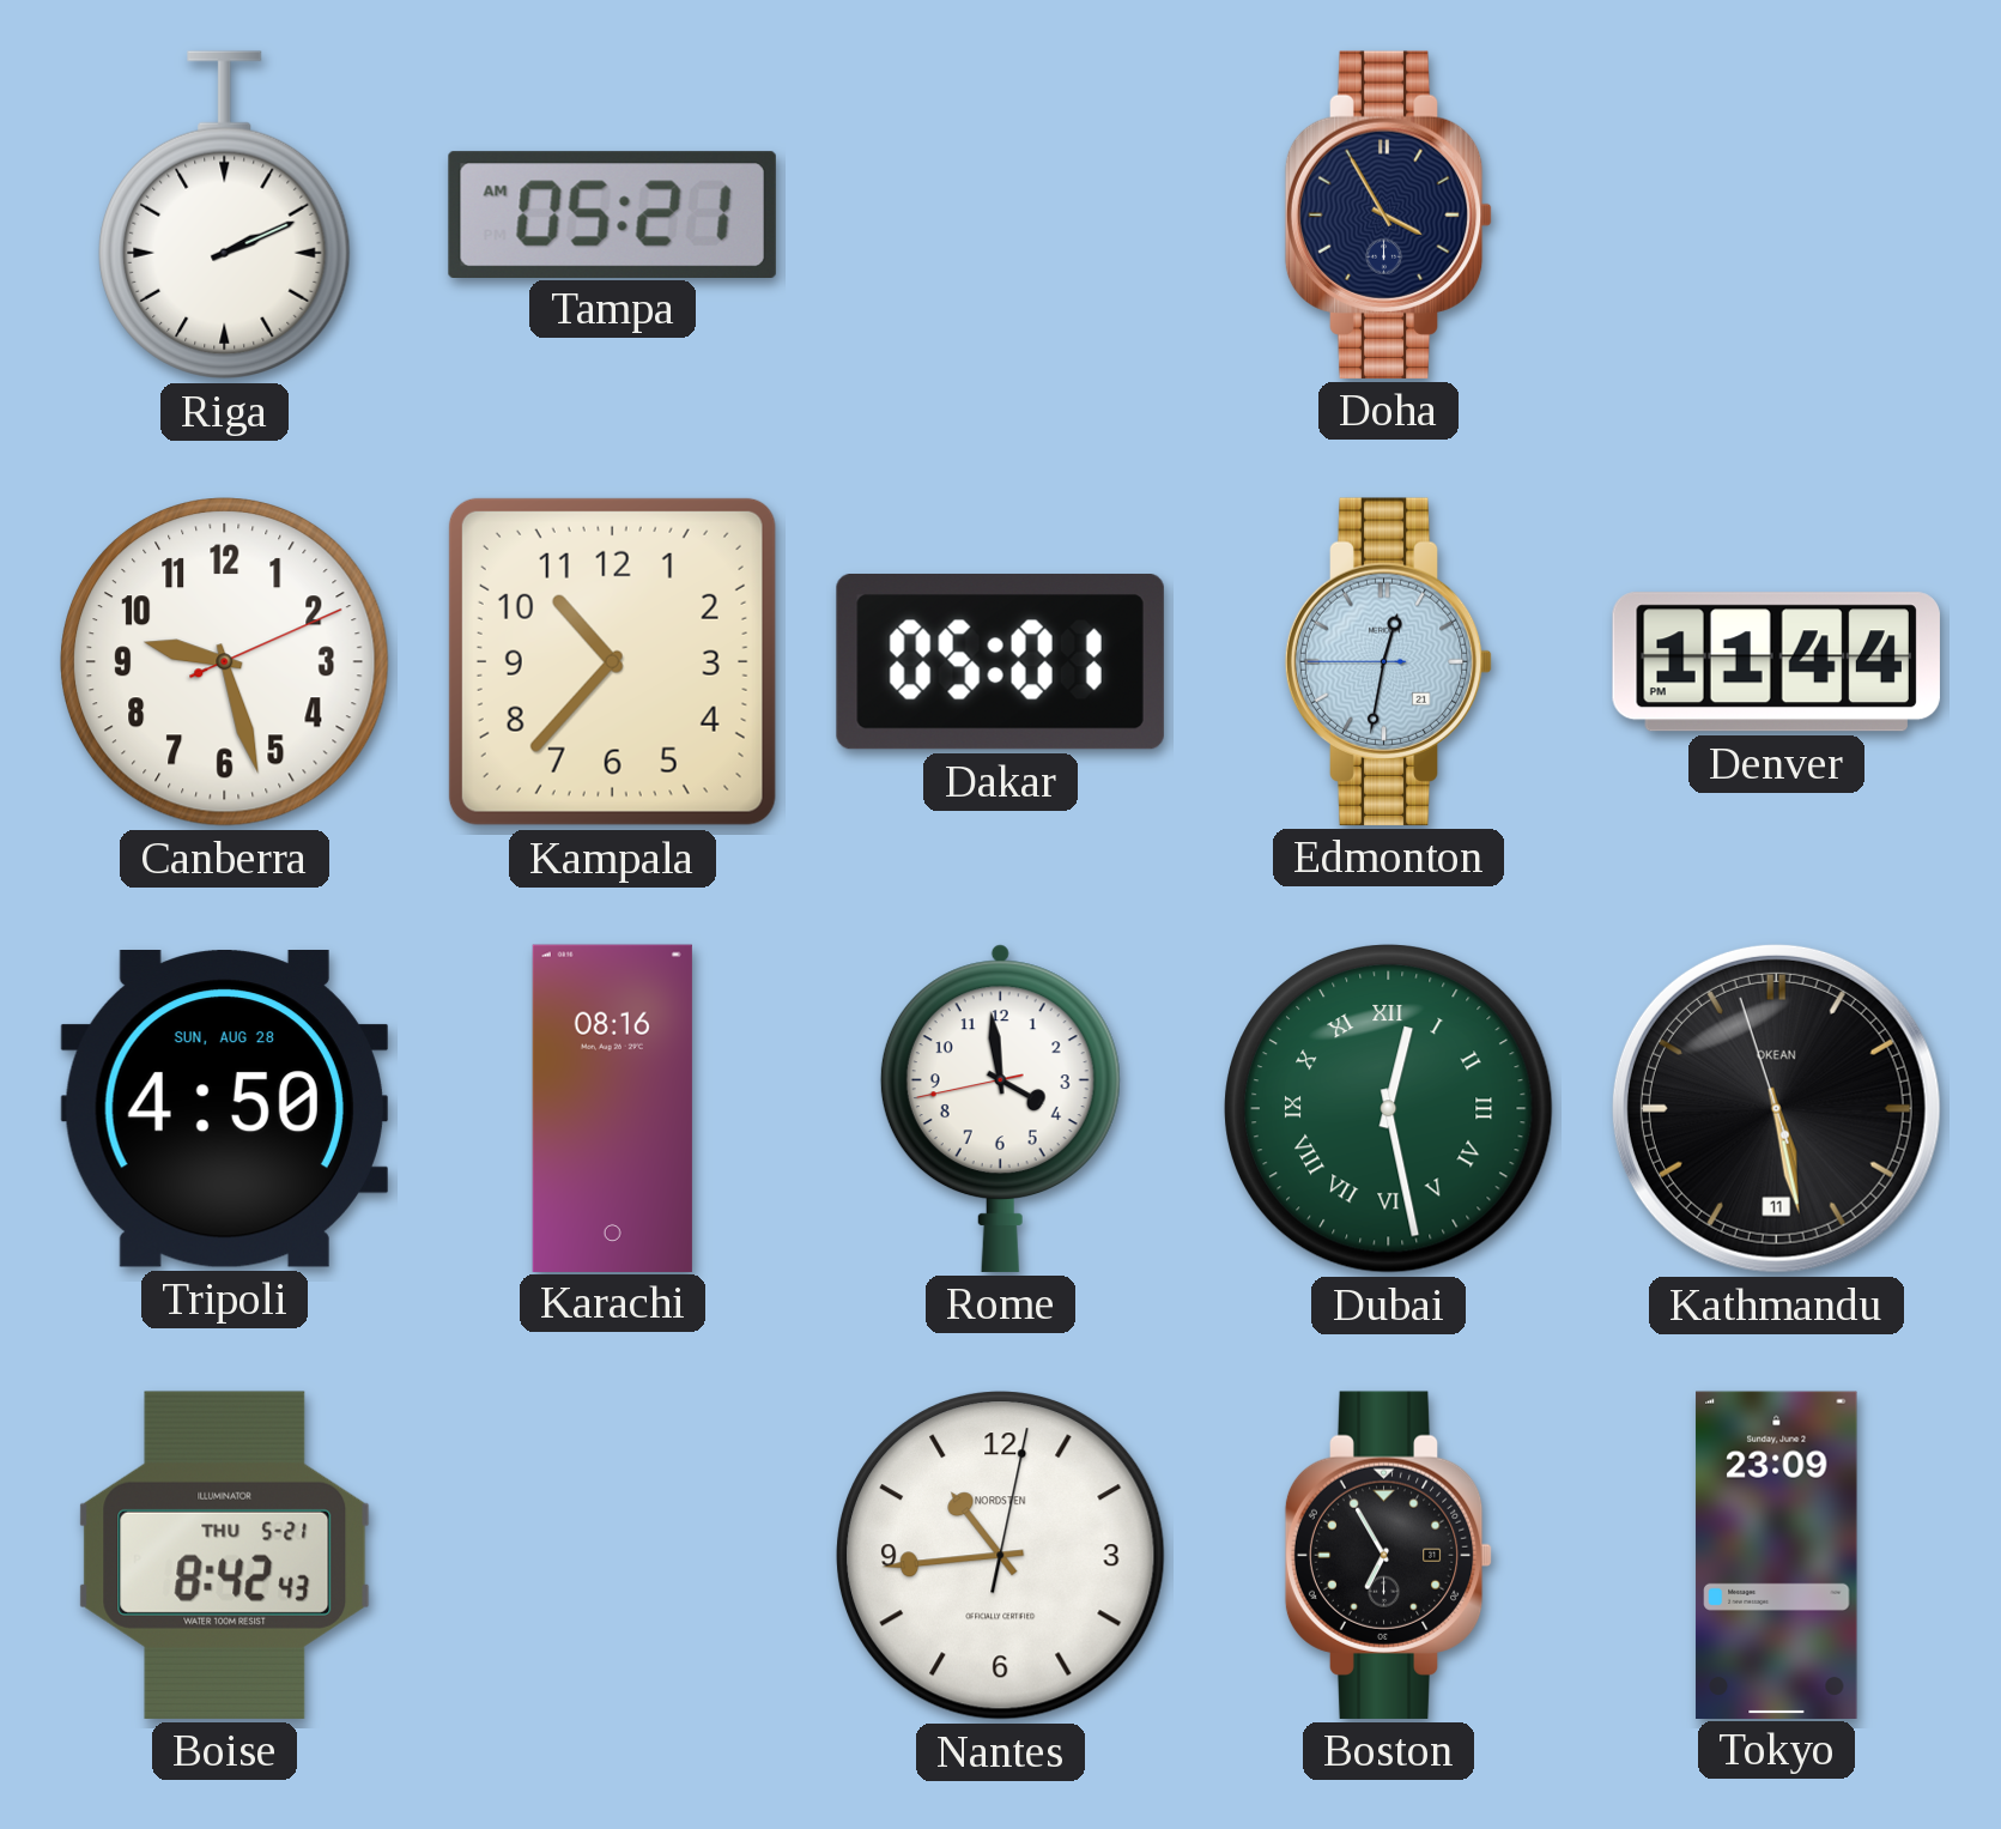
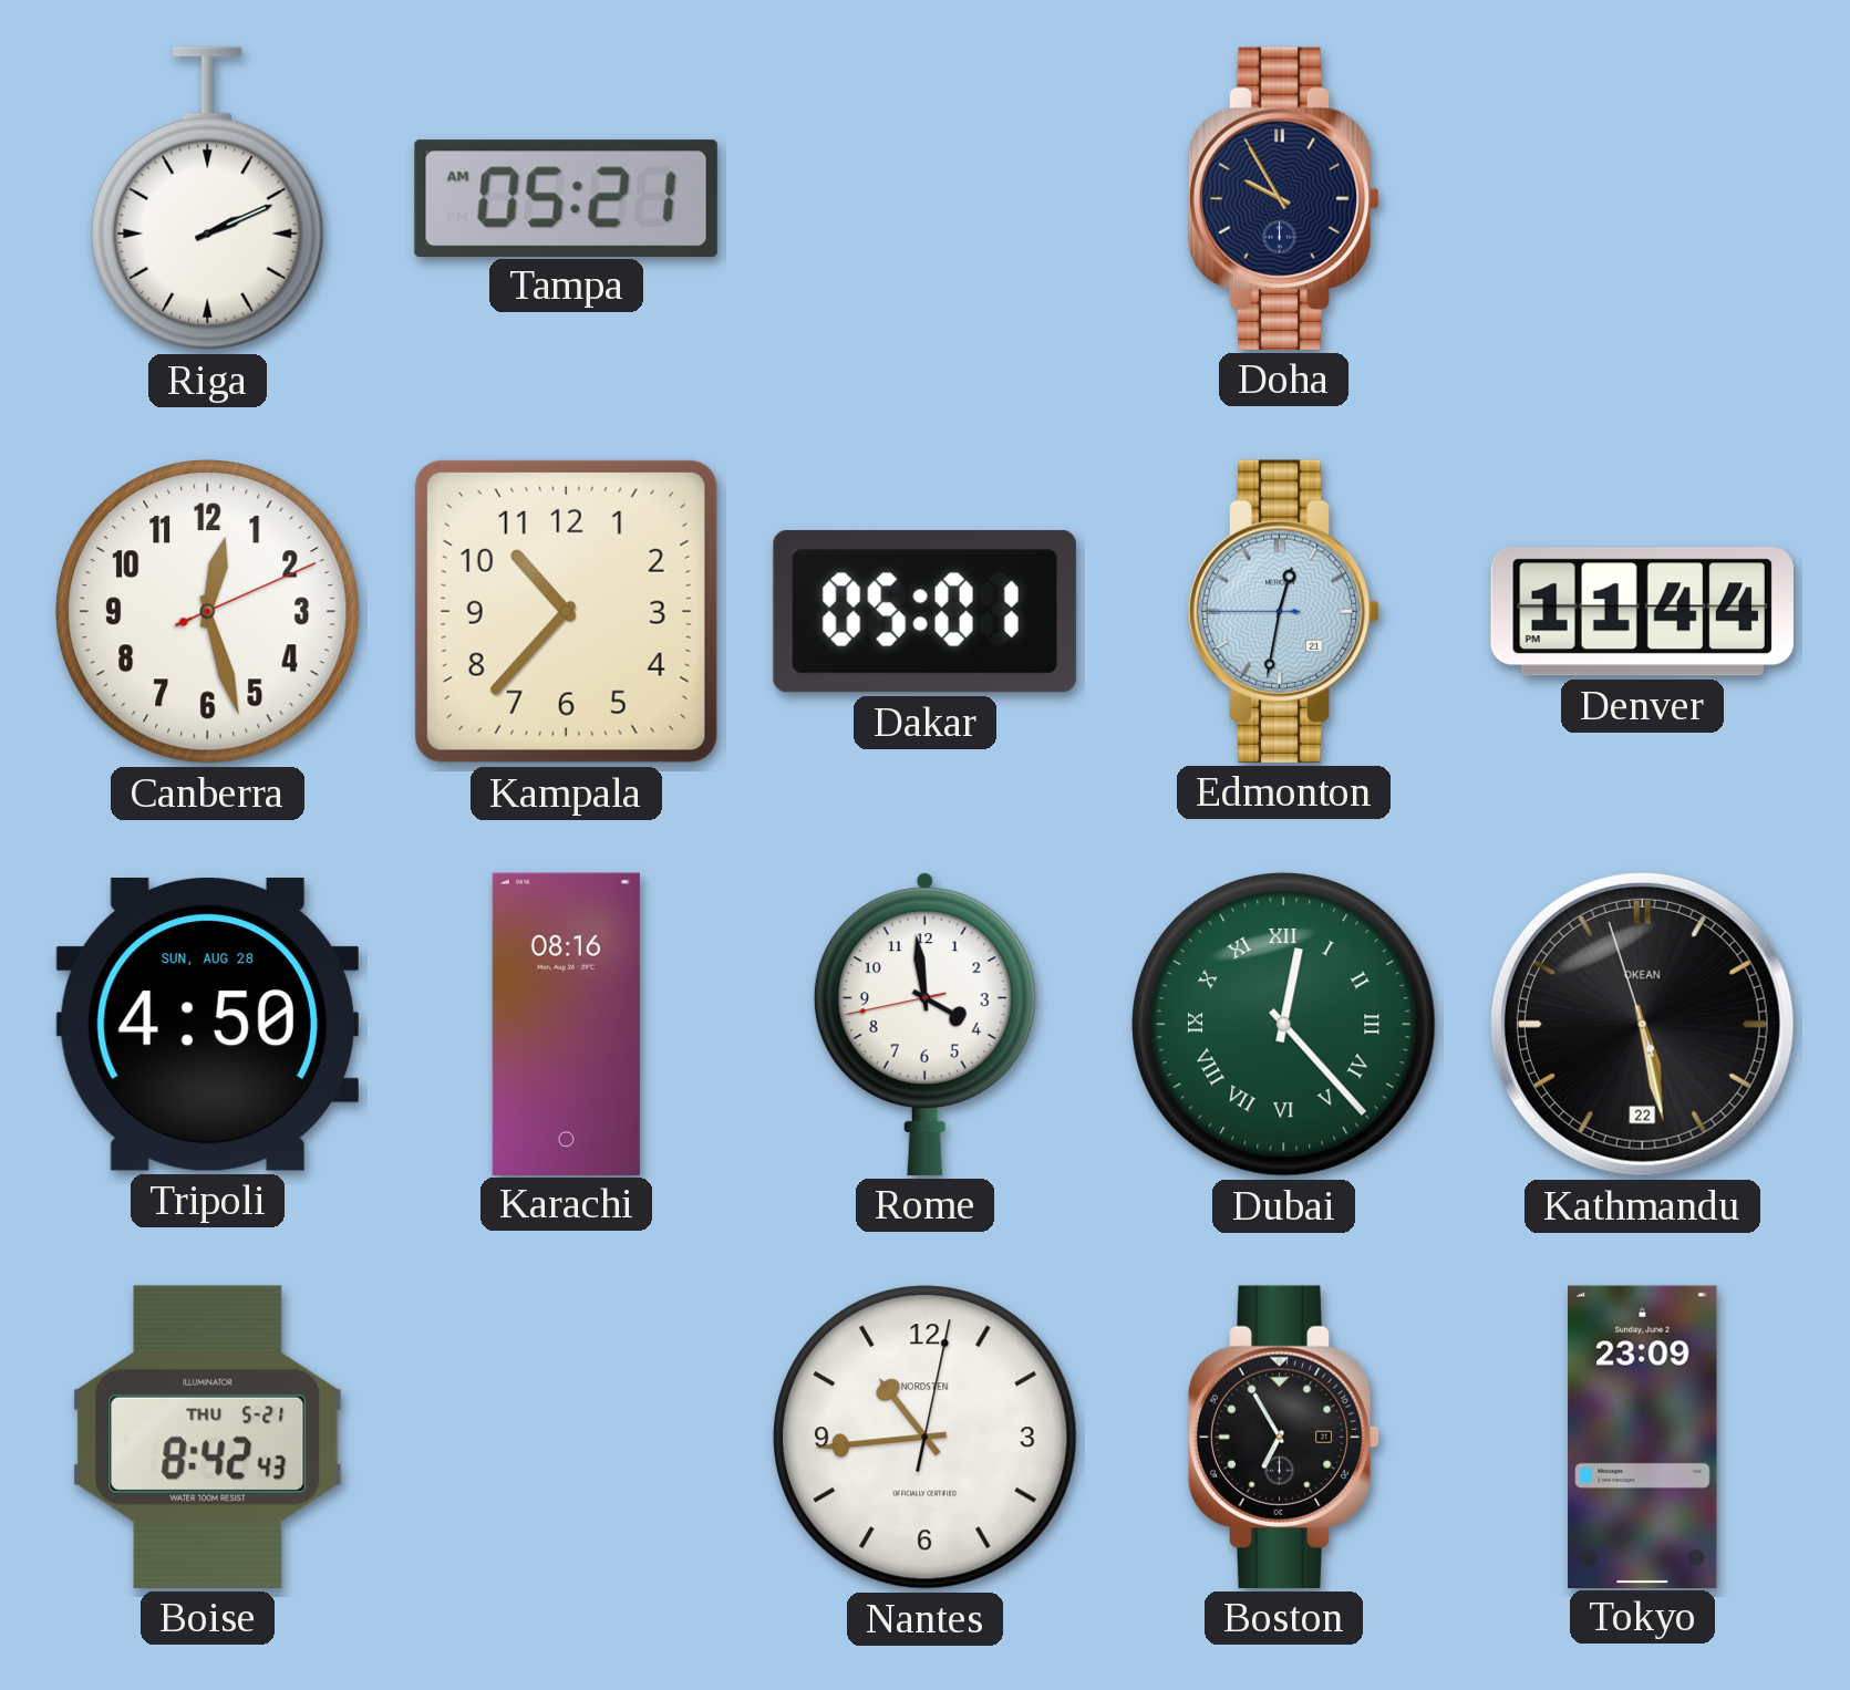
Doha: 3:55 -> 9:55 (1284, 198)
Canberra: 9:27 -> 12:27 (208, 612)
Dubai: 12:28 -> 12:23 (1284, 1025)
Kathmandu date: 11 -> 22 (1642, 1024)
